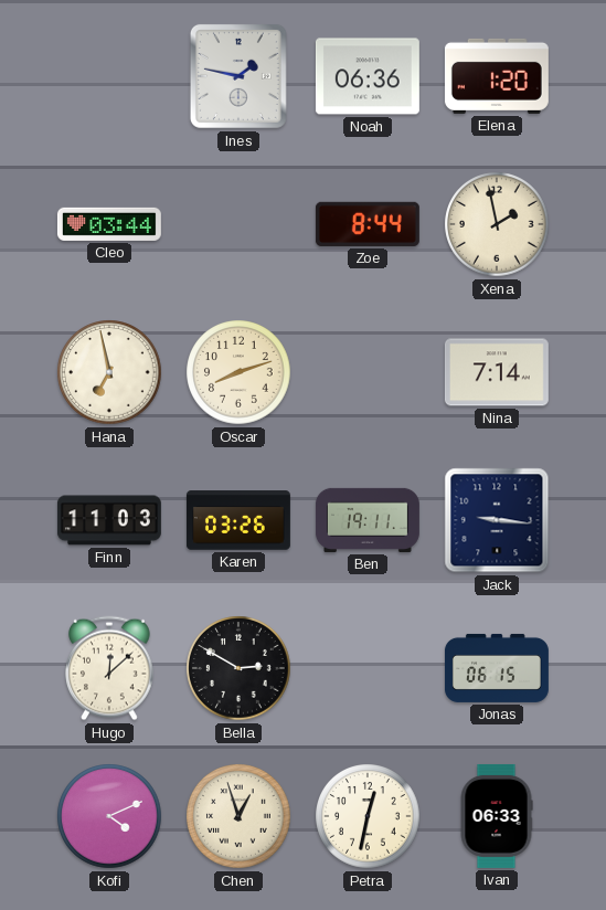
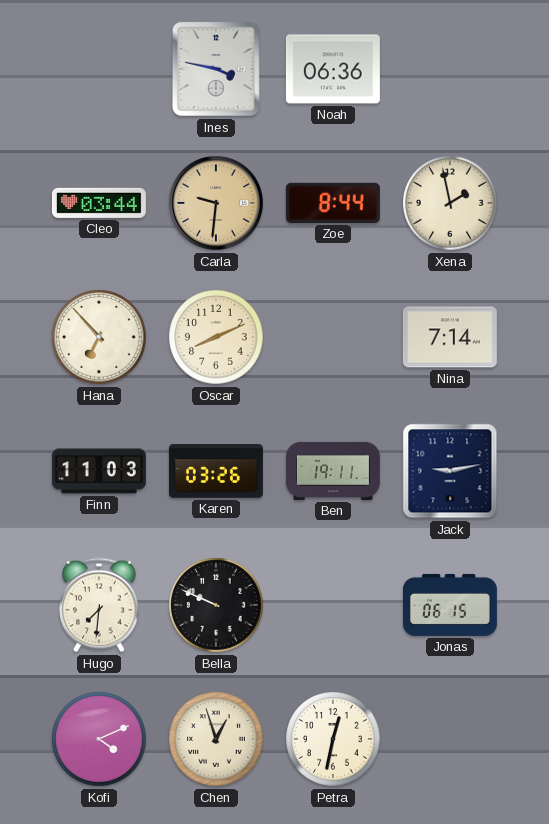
Ines: 1:47 -> 3:47 (216, 69)
Elena: 1:20 -> none (497, 76)
Carla: none -> 9:31 (216, 203)
Hana: 6:58 -> 6:53 (99, 337)
Oscar: 8:12 -> 8:11 (216, 337)
Jack: 9:16 -> 9:13 (450, 471)
Hugo: 12:08 -> 7:31 (99, 605)
Bella: 2:50 -> 9:49 (216, 605)
Ivan: 06:33 -> none (497, 816)
